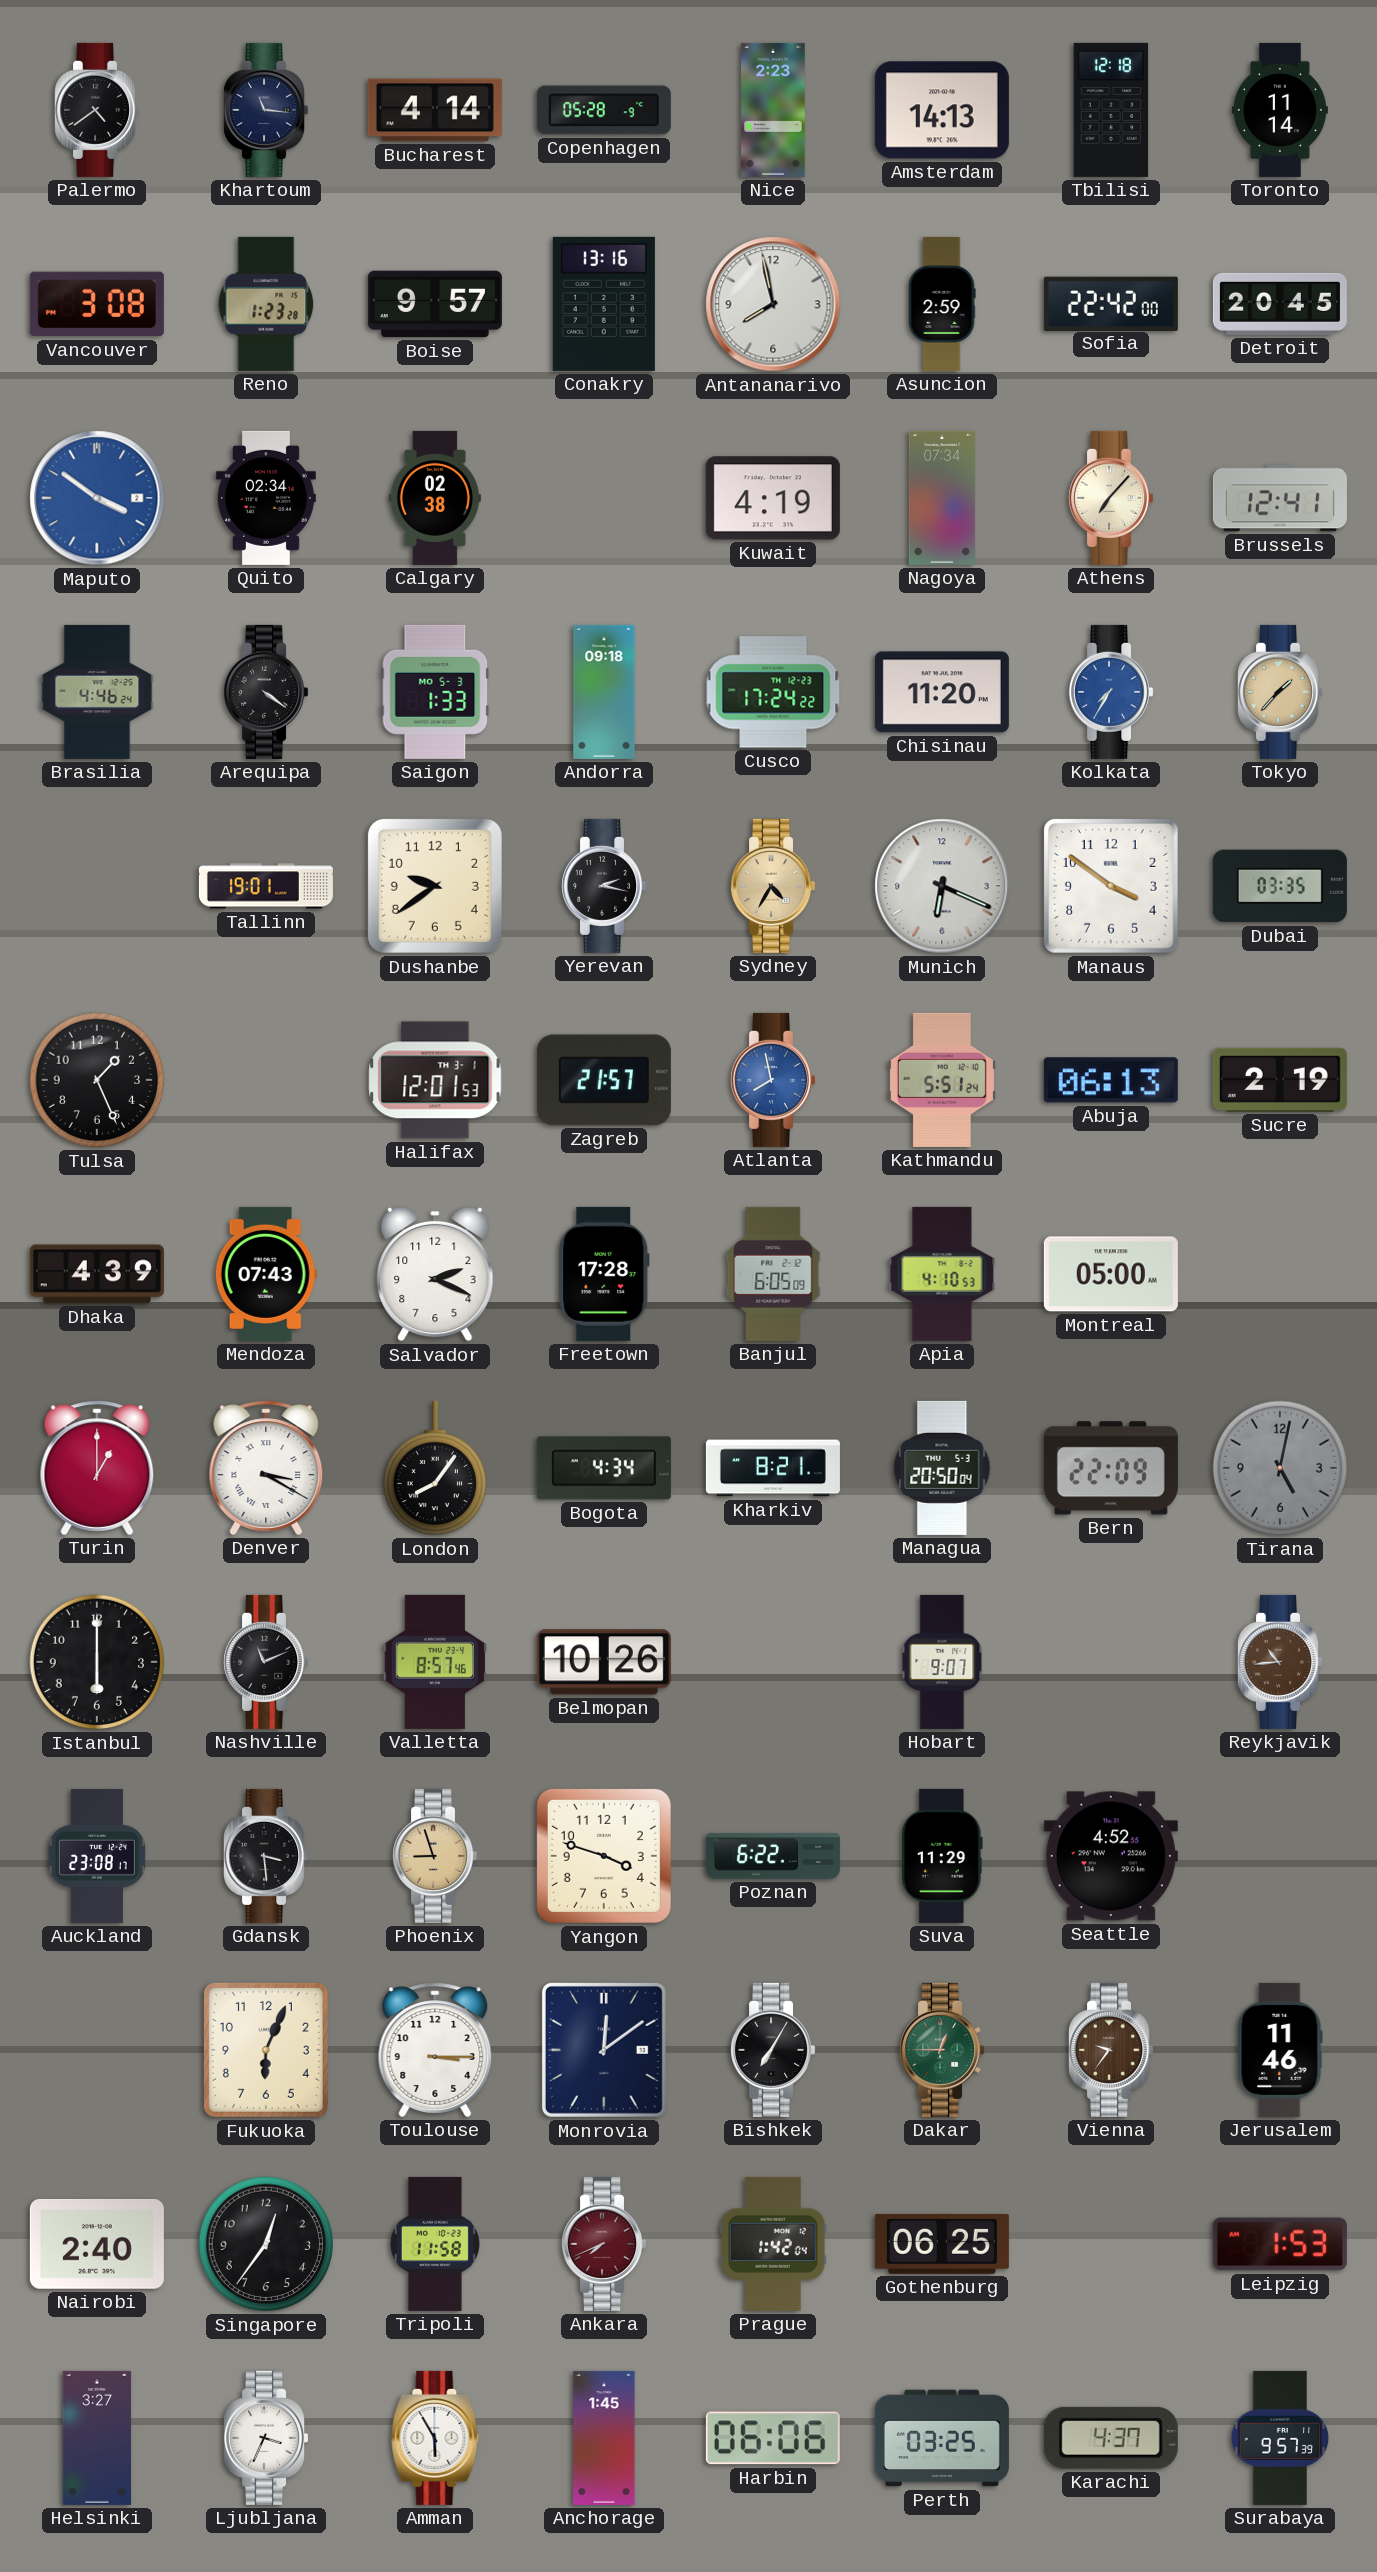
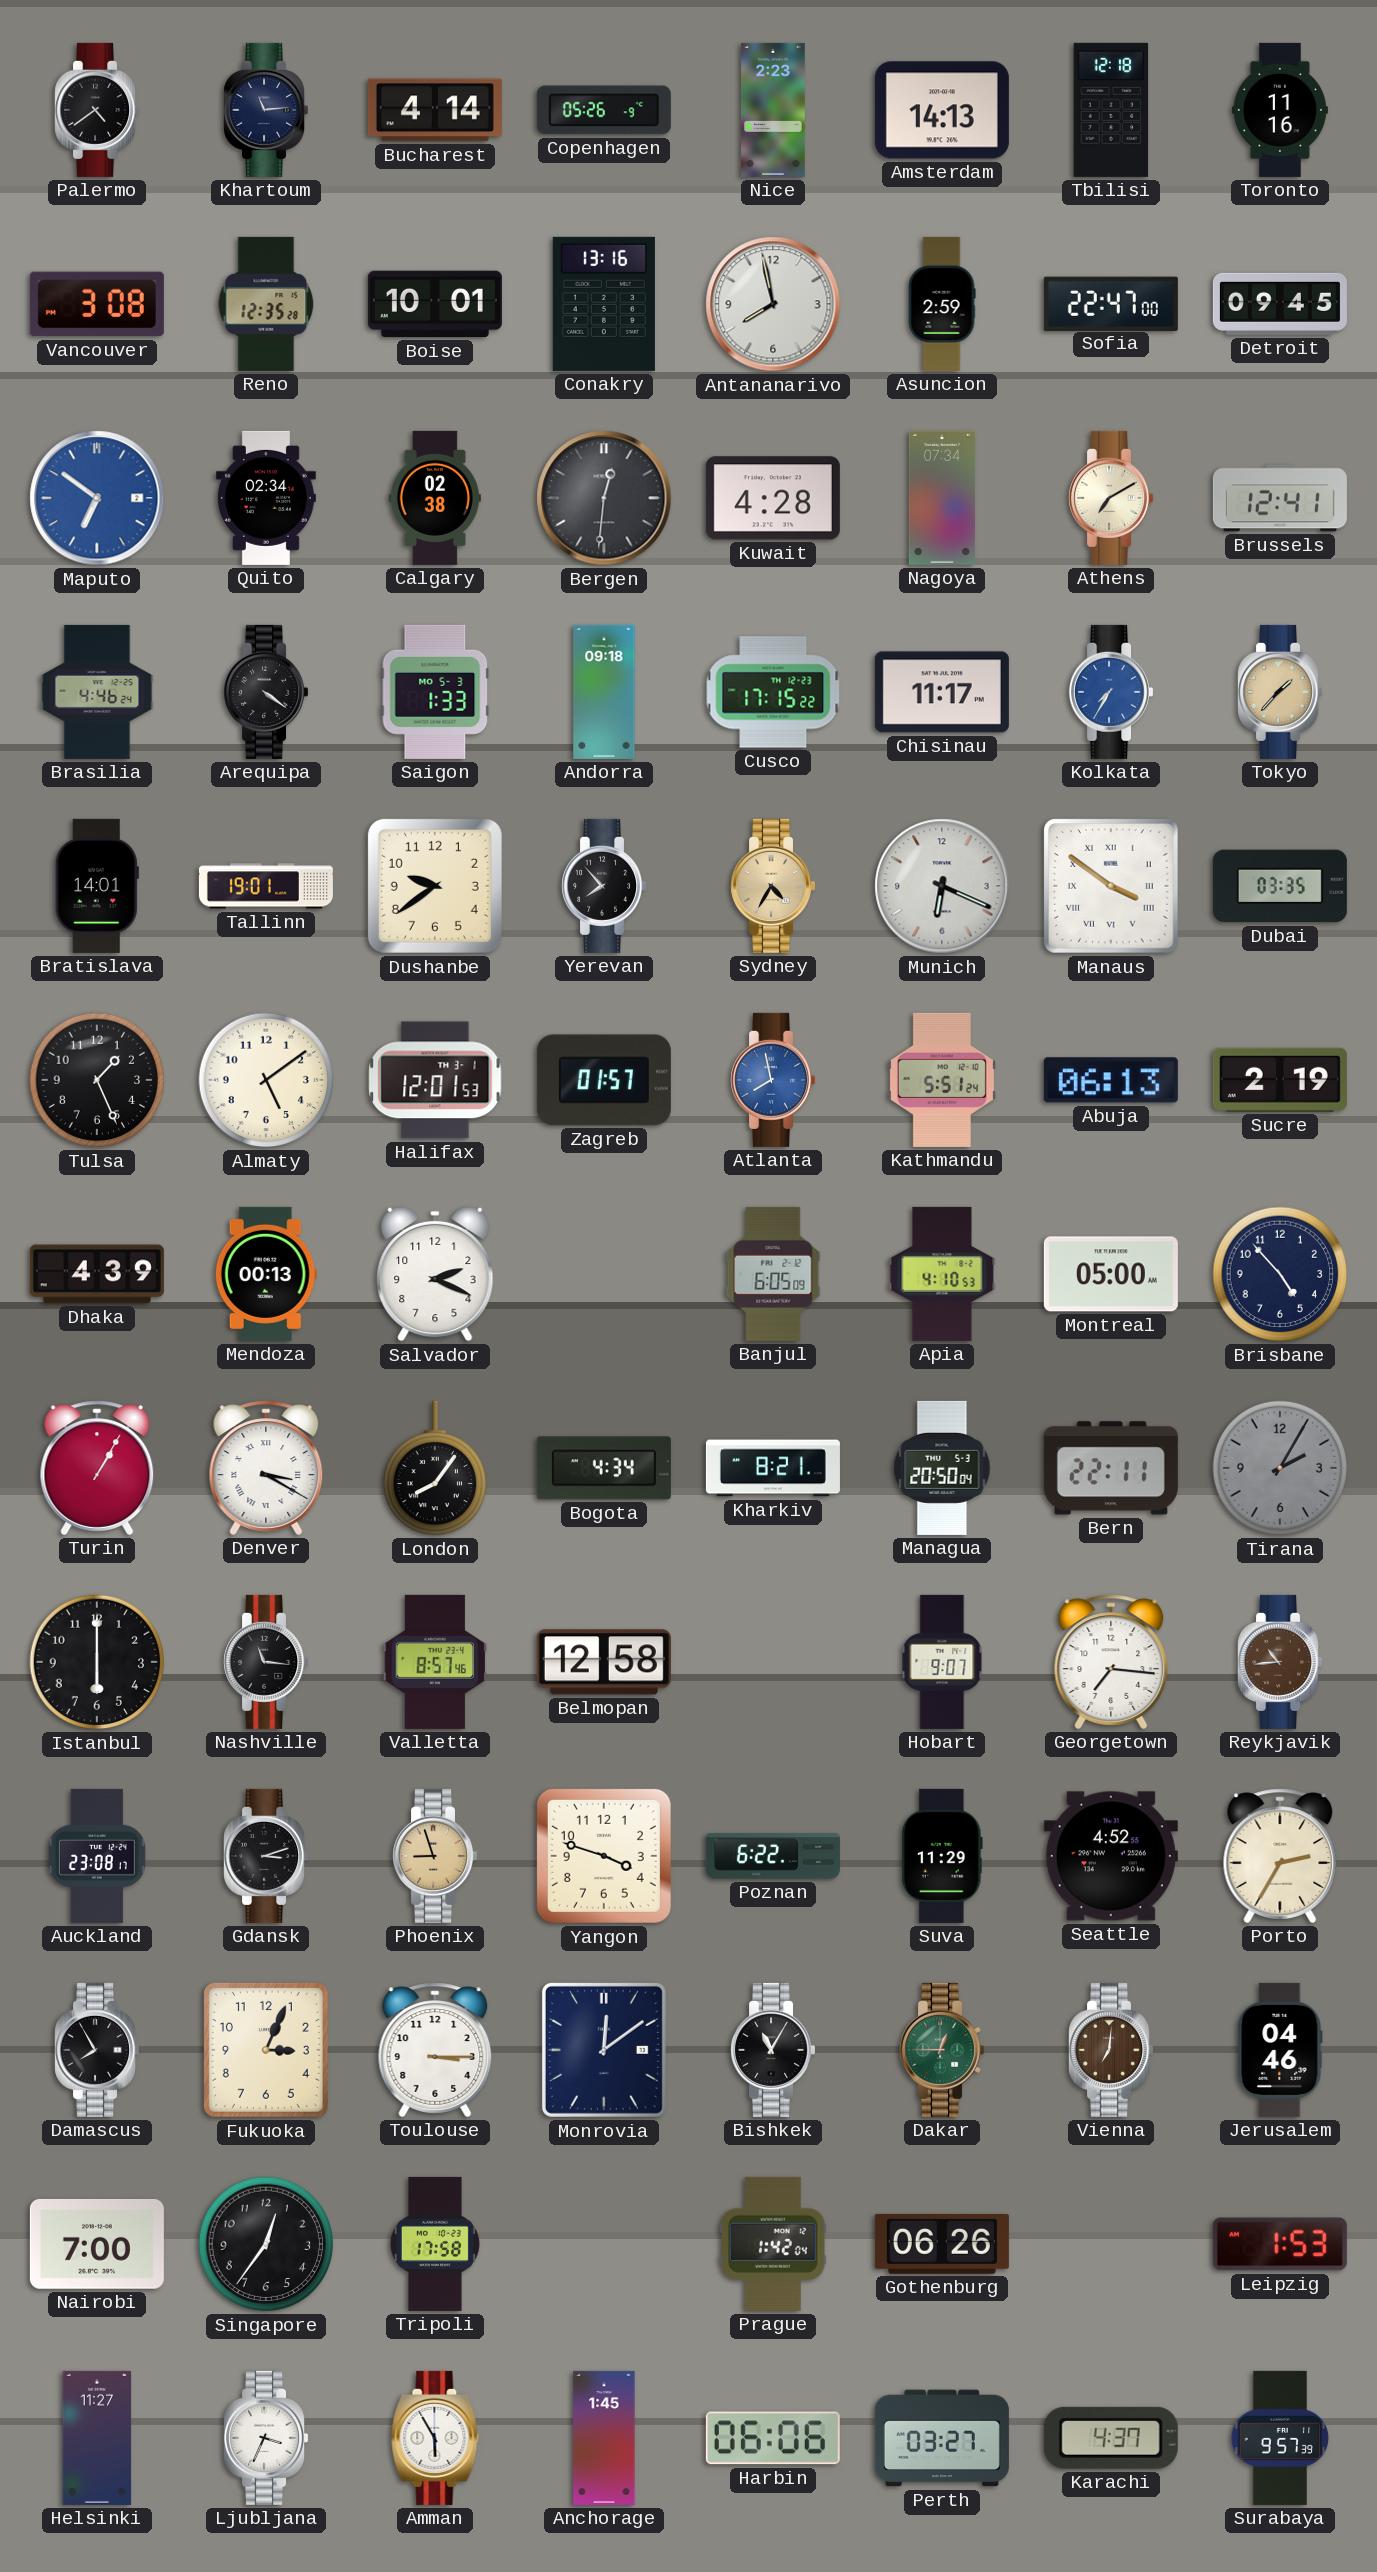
Khartoum: 11:16 -> 11:14 (266, 110)
Copenhagen: 05:28 -> 05:26 (604, 110)
Toronto: 11:14 -> 11:16 (1280, 110)
Reno: 1:23 -> 12:35 (266, 304)
Boise: 9:57 -> 10:01 (435, 304)
Sofia: 22:42 -> 22:47 (1111, 303)
Detroit: 20:45 -> 09:45 (1280, 304)
Maputo: 3:51 -> 6:51 (97, 498)
Bergen: none -> 12:31 (604, 498)
Kuwait: 4:19 -> 4:28 (773, 498)
Athens: 7:07 -> 7:10 (1111, 498)
Cusco: 17:24 -> 17:15 (773, 692)
Chisinau: 11:20 -> 11:17 (942, 692)
Bratislava: none -> 14:01 (97, 886)
Yerevan: 2:17 -> 7:53 (604, 886)
Manaus numerals: Arabic -> Roman (1111, 886)
Almaty: none -> 5:09 (266, 1080)
Zagreb: 21:57 -> 01:57 (604, 1080)
Mendoza: 07:43 -> 00:13 (266, 1274)
Freetown: 17:28 -> none (604, 1274)
Brisbane: none -> 4:53 (1280, 1274)
Turin: 1:00 -> 1:05 (97, 1468)
Bern: 22:09 -> 22:11 (1111, 1468)
Tirana: 5:02 -> 2:05 (1280, 1468)
Nashville: 11:11 -> 11:16 (266, 1662)
Belmopan: 10:26 -> 12:58 (604, 1662)
Georgetown: none -> 7:16 (1111, 1662)
Gdansk: 3:29 -> 3:12 (266, 1856)
Porto: none -> 2:35 (1280, 1856)
Damascus: none -> 7:55 (97, 2050)
Fukuoka: 6:04 -> 3:04 (266, 2050)
Bishkek: 7:05 -> 11:05 (773, 2050)
Vienna: 9:36 -> 7:01 (1111, 2050)
Jerusalem: 11:46 -> 04:46 (1280, 2050)
Nairobi: 2:40 -> 7:00 (97, 2244)
Tripoli: 11:58 -> 17:58 (435, 2244)
Ankara: 7:41 -> none (604, 2244)
Gothenburg: 06:25 -> 06:26 (942, 2244)
Helsinki: 3:27 -> 11:27 (97, 2438)
Perth: 03:25 -> 03:27 (942, 2438)
